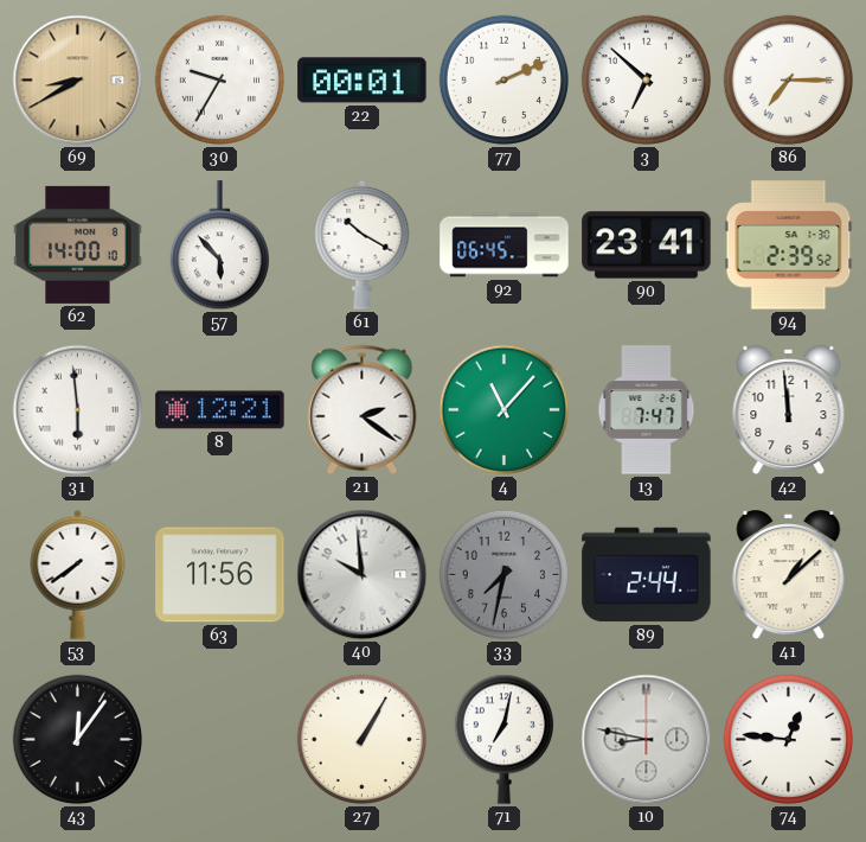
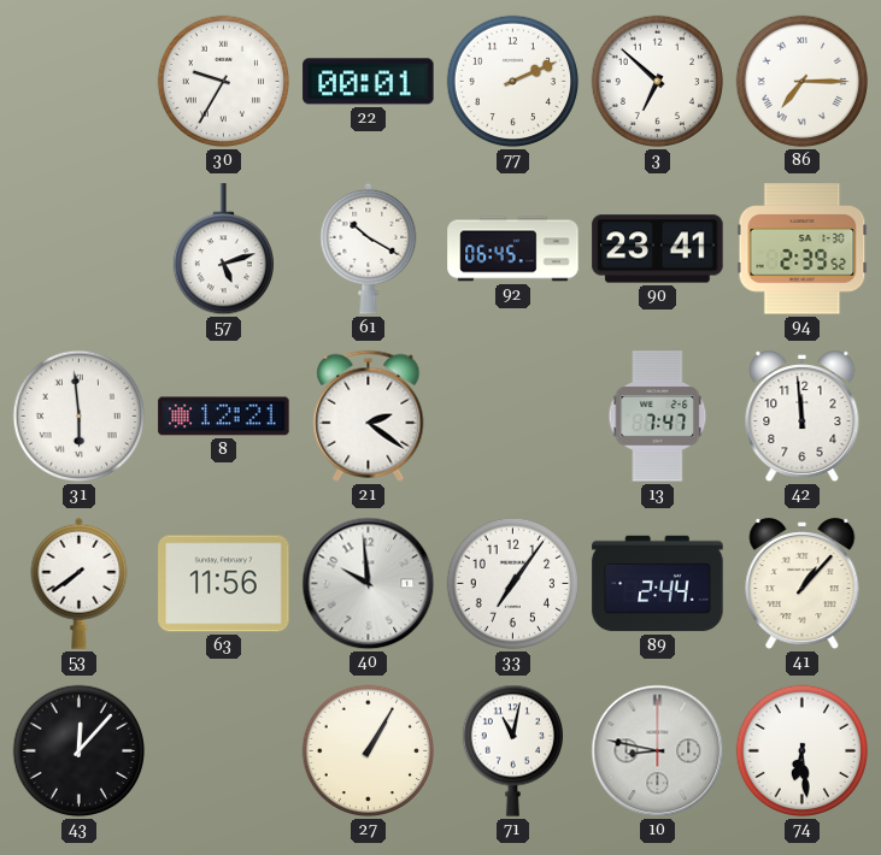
69: 8:40 -> none (78, 81)
62: 14:00 -> none (78, 244)
57: 5:53 -> 5:12 (223, 249)
4: 11:07 -> none (505, 410)
33: 7:32 -> 7:06 (513, 584)
33 dial: grey -> white (513, 584)
41: 1:08 -> 1:07 (803, 584)
43: 12:06 -> 12:07 (80, 751)
71: 7:02 -> 11:02 (512, 750)
74: 12:46 -> 6:29 (803, 751)
